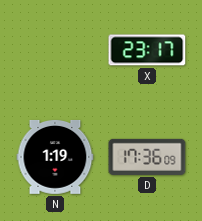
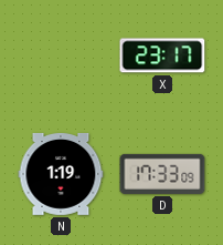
D: 17:36 -> 17:33 (162, 174)
